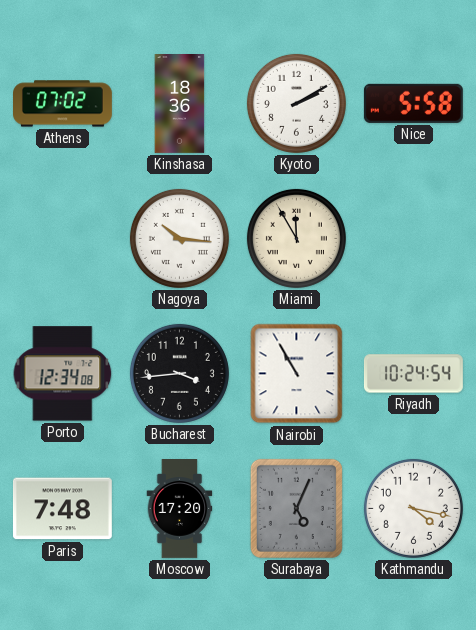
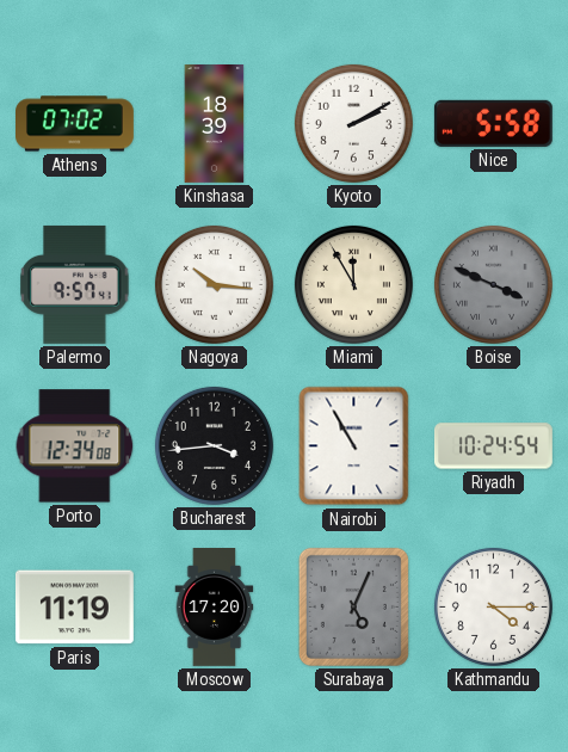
Kinshasa: 18:36 -> 18:39 (215, 124)
Palermo: none -> 9:57 (75, 284)
Boise: none -> 3:49 (493, 284)
Paris: 7:48 -> 11:19 (74, 608)
Kathmandu: 4:17 -> 4:15 (493, 606)
